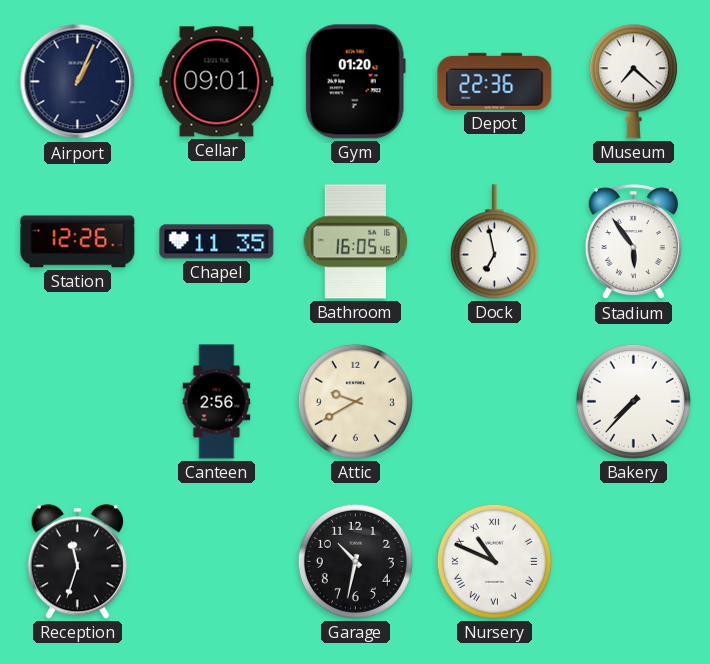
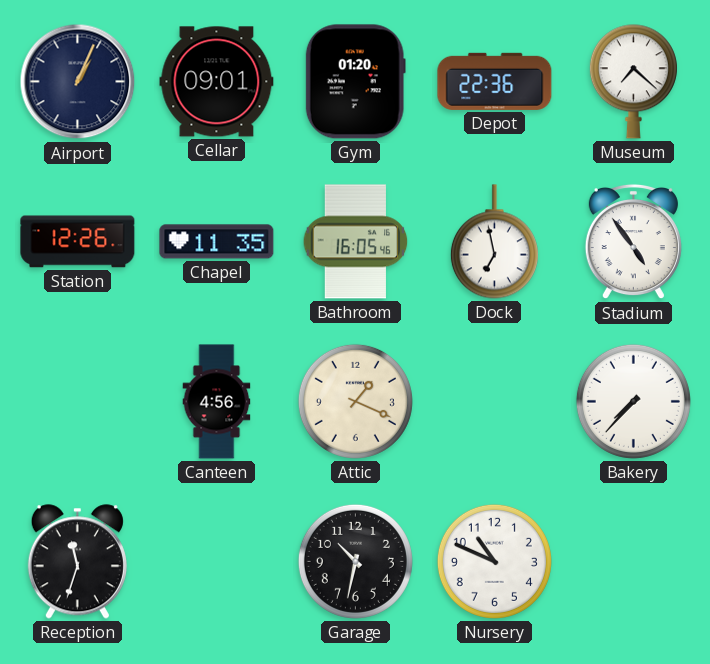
Stadium: 5:54 -> 4:54 (633, 242)
Canteen: 2:56 -> 4:56 (217, 402)
Attic: 9:40 -> 1:19 (355, 401)
Nursery numerals: Roman -> Arabic (494, 561)
